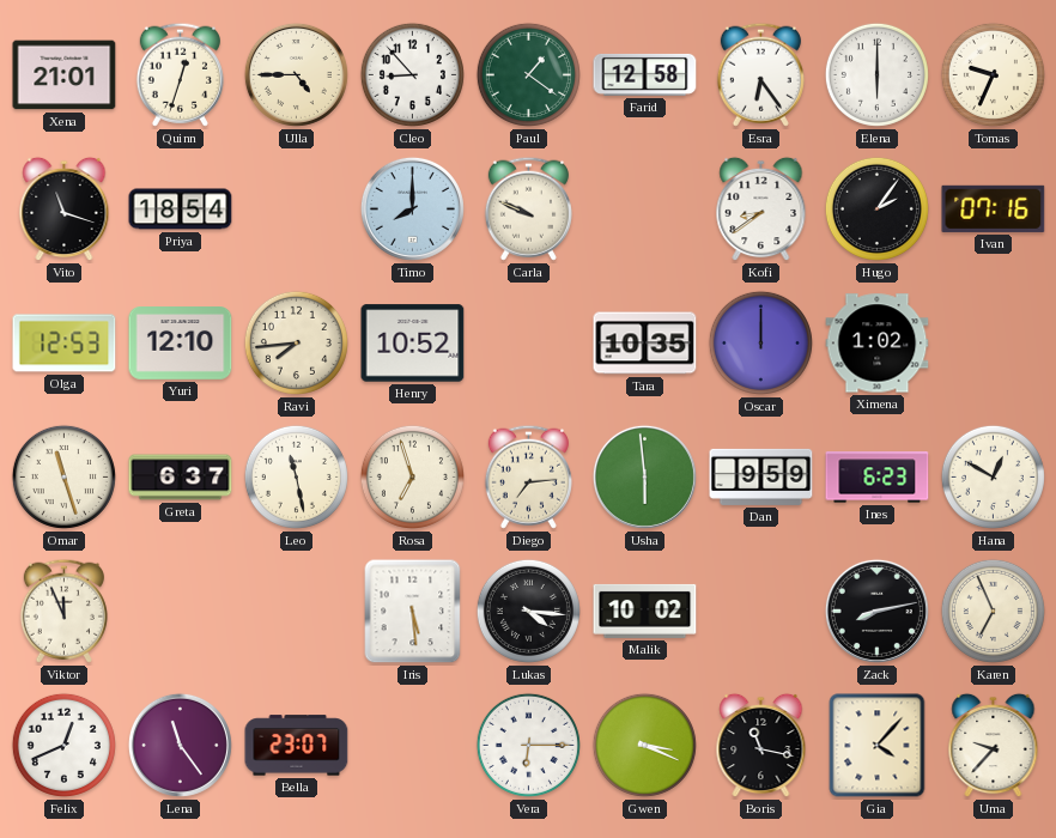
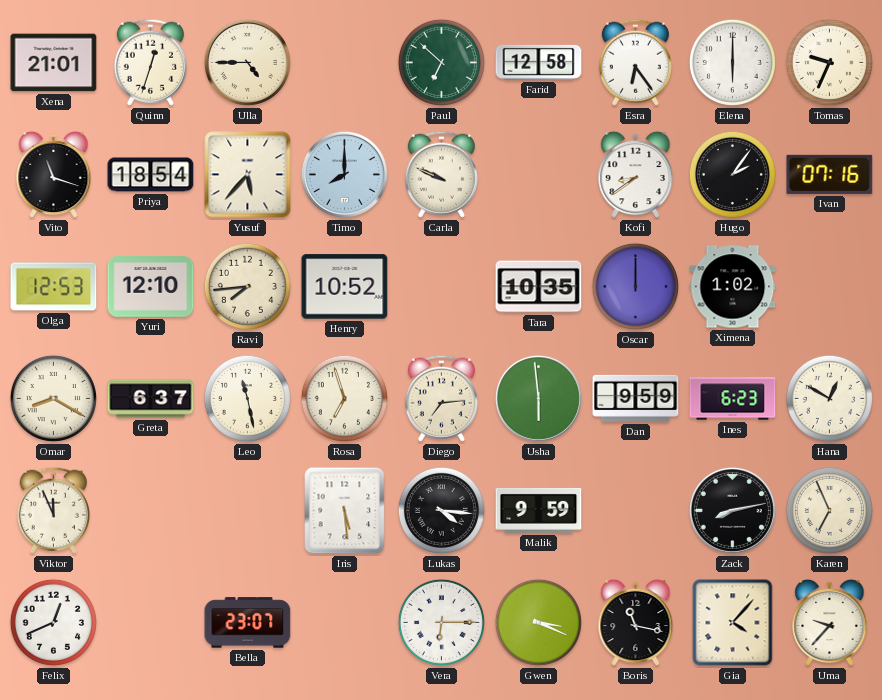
Cleo: 8:53 -> none (412, 74)
Paul: 1:21 -> 6:52 (441, 62)
Yusuf: none -> 5:37 (248, 175)
Omar: 11:27 -> 8:20 (53, 398)
Malik: 10:02 -> 9:59 (539, 510)
Lena: 11:24 -> none (180, 745)
